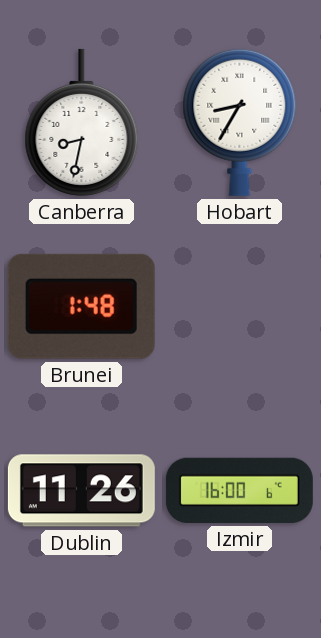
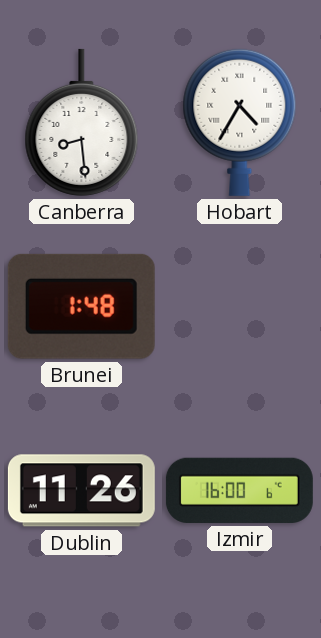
Canberra: 8:32 -> 8:29 (82, 122)
Hobart: 8:35 -> 4:35 (240, 122)
